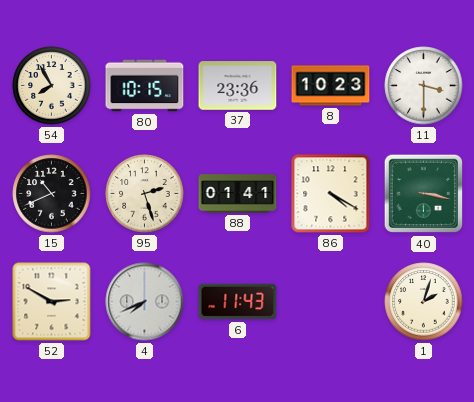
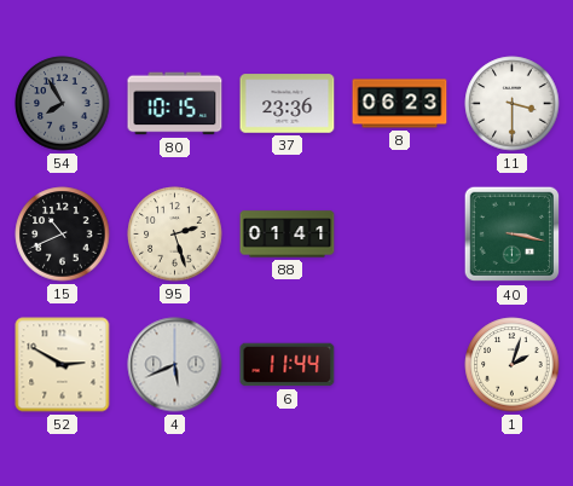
54 dial: cream -> grey (63, 104)
8: 10:23 -> 06:23 (400, 104)
86: 4:20 -> none (331, 194)
4: 7:41 -> 5:41 (175, 365)
6: 11:43 -> 11:44 (288, 365)
